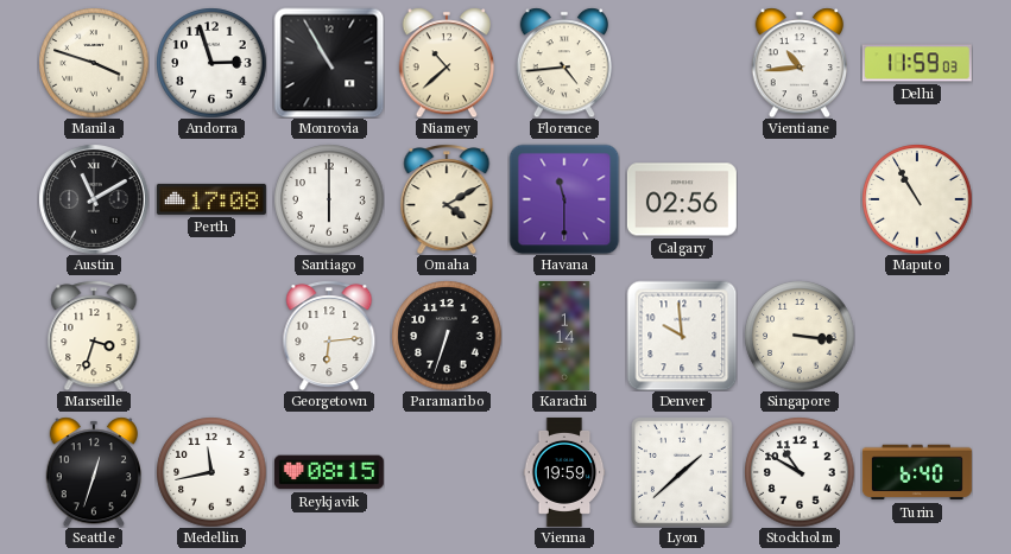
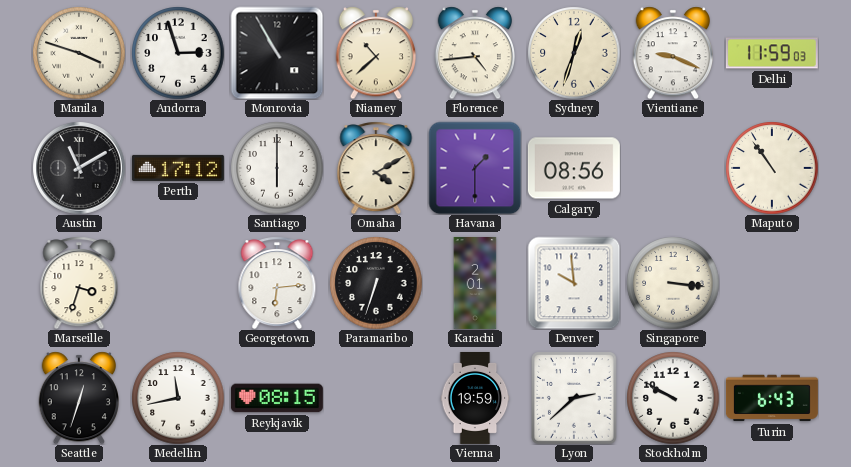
Sydney: none -> 12:33 (574, 53)
Vientiane: 10:44 -> 9:19 (672, 53)
Perth: 17:08 -> 17:12 (178, 168)
Havana: 11:30 -> 1:30 (475, 168)
Calgary: 02:56 -> 08:56 (574, 168)
Maputo: 10:55 -> 10:54 (772, 168)
Karachi: 1:14 -> 2:01 (475, 283)
Lyon: 1:38 -> 2:38 (575, 398)
Stockholm: 10:50 -> 9:50 (673, 398)
Turin: 6:40 -> 6:43 (772, 398)
